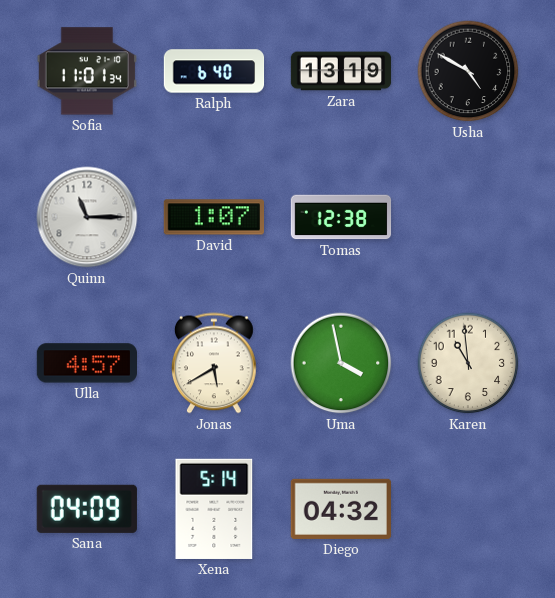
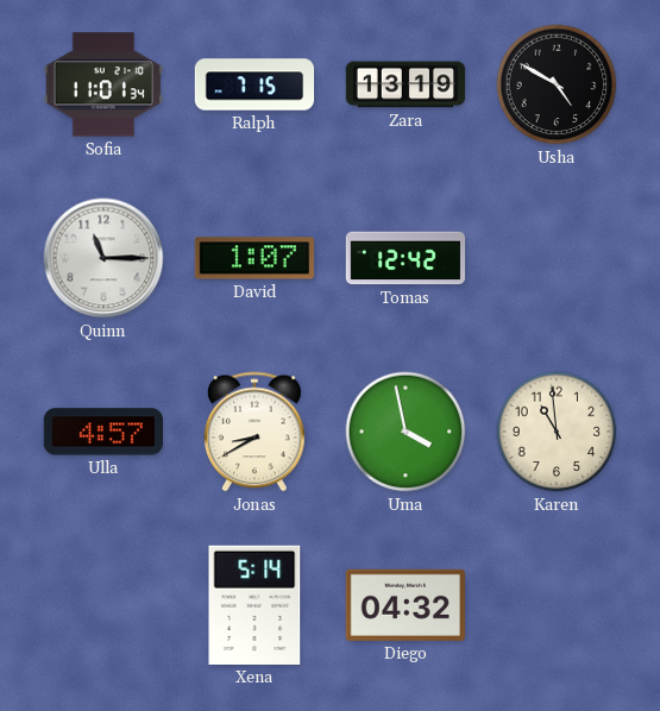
Ralph: 6:40 -> 7:15 (254, 84)
Tomas: 12:38 -> 12:42 (406, 258)
Jonas: 5:40 -> 8:40 (256, 432)
Sana: 04:09 -> none (87, 509)
